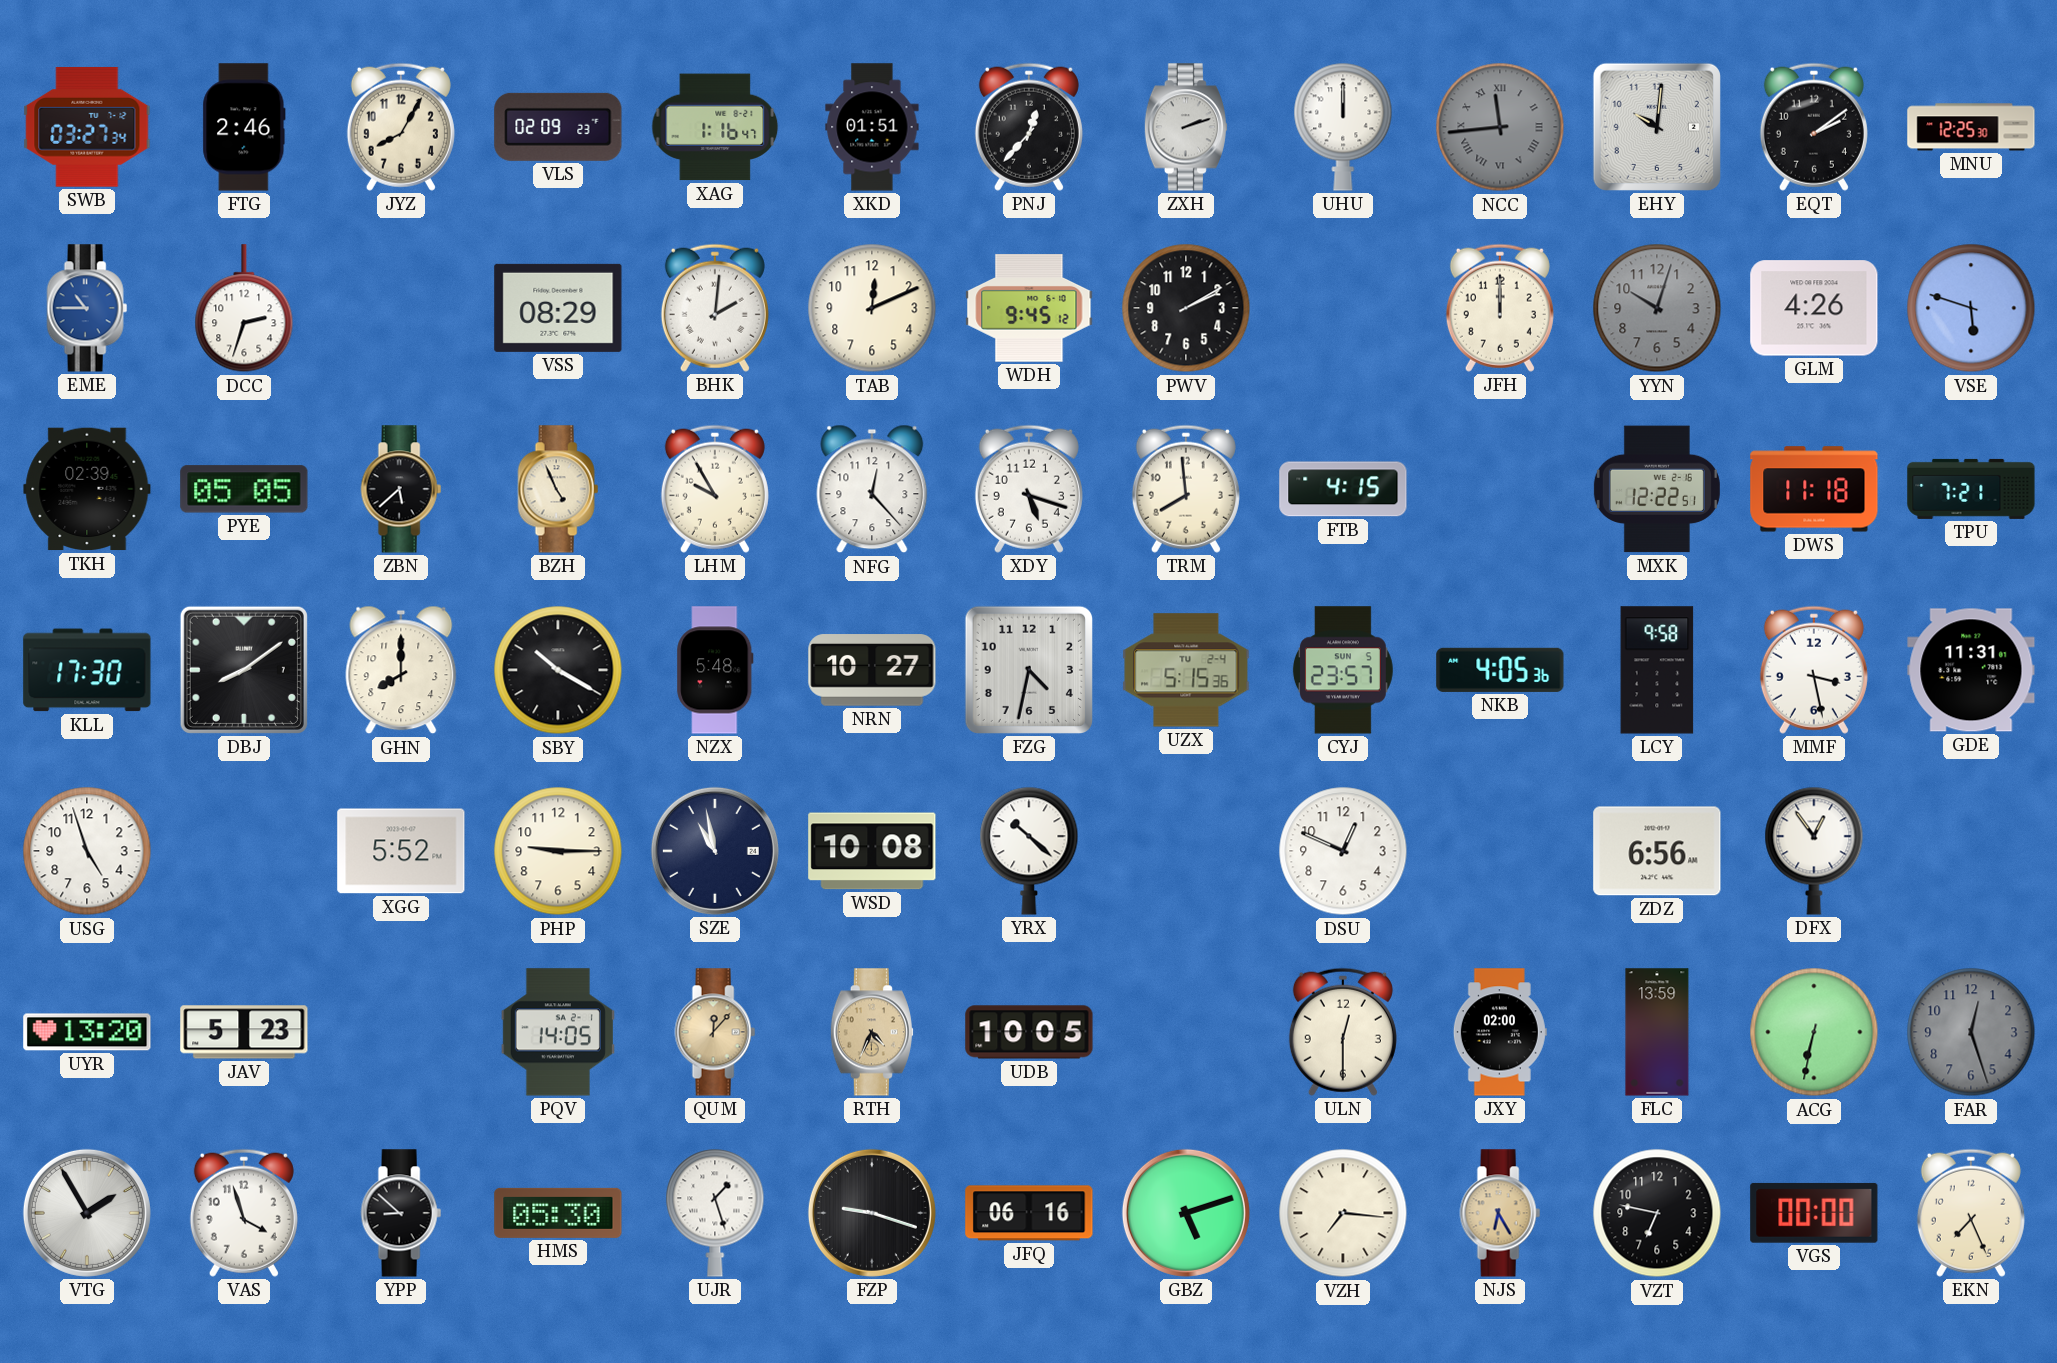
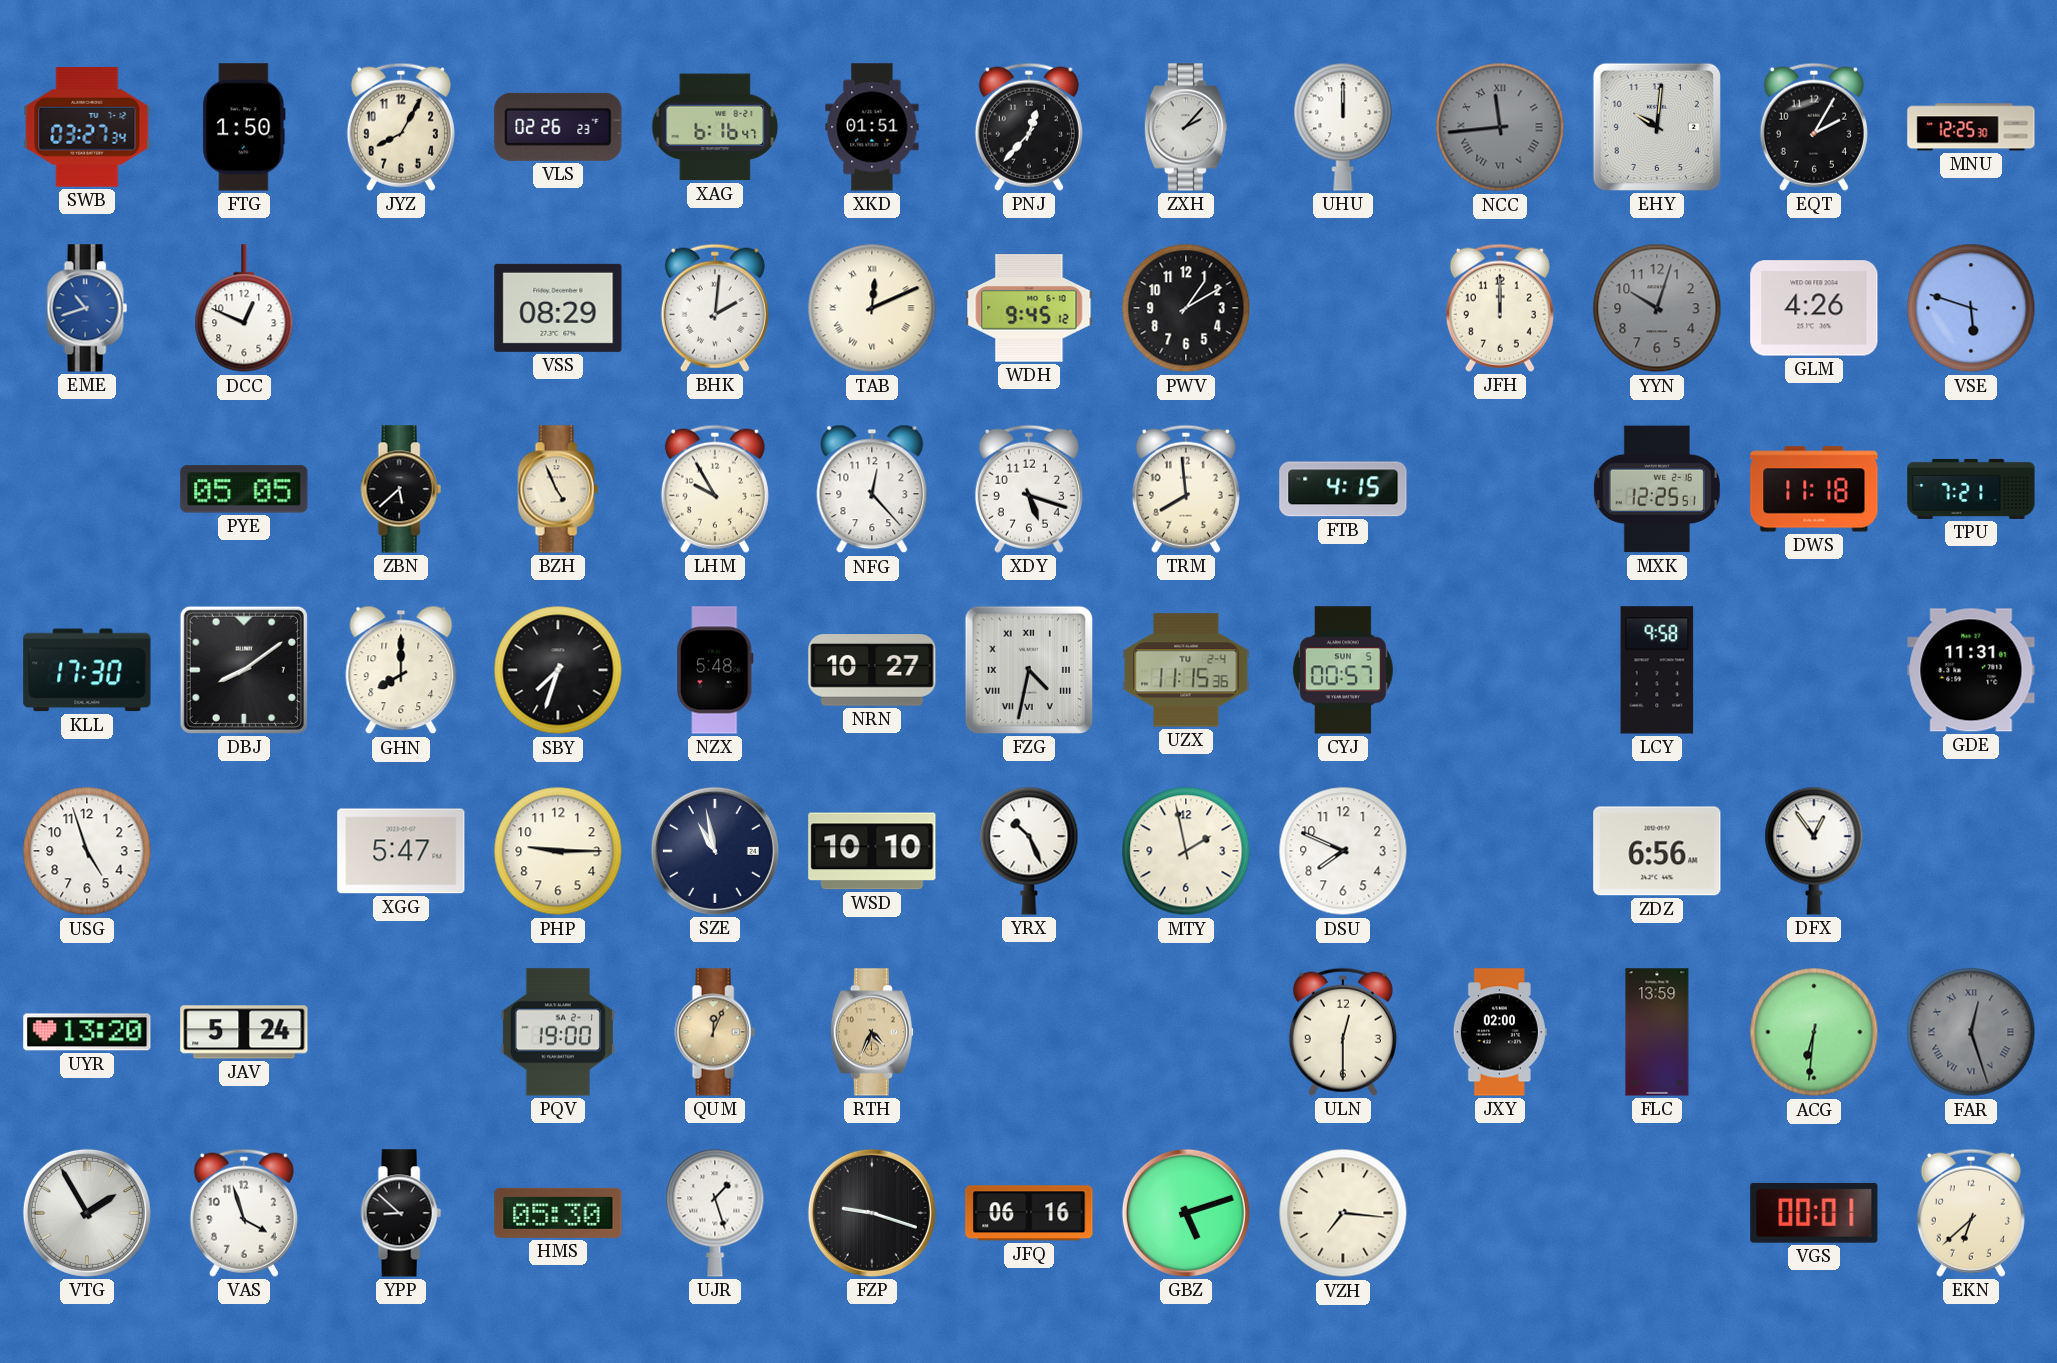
FTG: 2:46 -> 1:50 (244, 127)
VLS: 02:09 -> 02:26 (558, 127)
XAG: 1:16 -> 6:16 (715, 127)
ZXH: 2:12 -> 2:07 (1186, 127)
EQT: 2:09 -> 2:05 (1814, 127)
EME: 10:45 -> 10:42 (87, 308)
DCC: 2:33 -> 12:49 (244, 309)
TAB numerals: Arabic -> Roman (872, 308)
PWV: 2:10 -> 1:10 (1186, 308)
TKH: 02:39 -> none (87, 489)
MXK: 12:22 -> 12:25 (1657, 489)
SBY: 10:20 -> 7:33 (558, 670)
FZG numerals: Arabic -> Roman (1029, 670)
UZX: 5:15 -> 11:15 (1186, 670)
CYJ: 23:57 -> 00:57 (1343, 670)
NKB: 4:05 -> none (1500, 670)
MMF: 3:28 -> none (1814, 670)
XGG: 5:52 -> 5:47 (401, 851)
WSD: 10:08 -> 10:10 (872, 851)
YRX: 10:22 -> 10:26 (1029, 851)
MTY: none -> 1:58 (1186, 851)
DSU: 12:49 -> 7:49 (1343, 851)
JAV: 5:23 -> 5:24 (244, 1032)
PQV: 14:05 -> 19:00 (558, 1032)
QUM: 12:07 -> 12:04 (715, 1032)
UDB: 10:05 -> none (1029, 1032)
ACG: 6:32 -> 6:31 (1814, 1032)
FAR numerals: Arabic -> Roman (1971, 1032)
NJS: 6:25 -> none (1500, 1213)
VZT: 6:47 -> none (1657, 1213)
VGS: 00:00 -> 00:01 (1814, 1213)
EKN: 7:26 -> 6:38 (1971, 1213)
